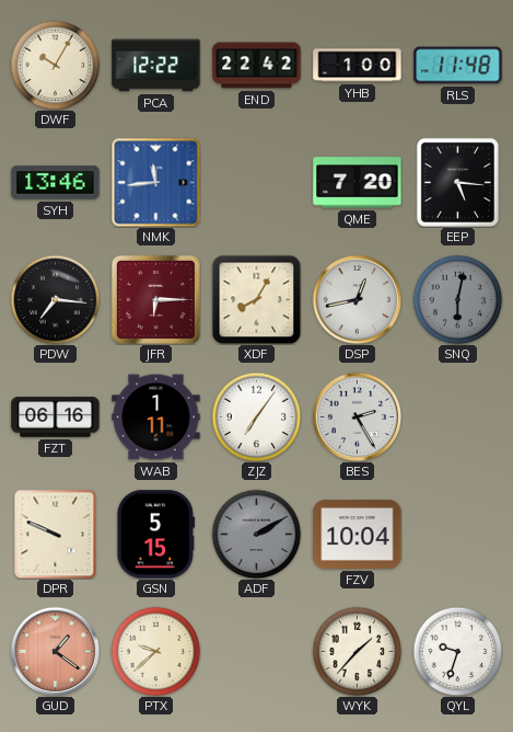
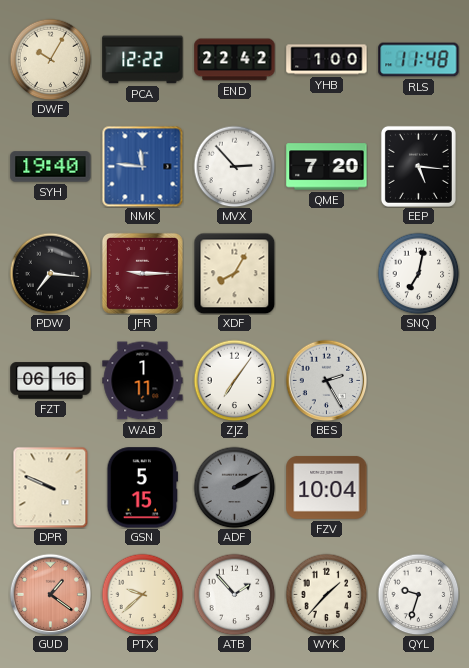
SYH: 13:46 -> 19:40 (51, 167)
NMK: 11:44 -> 11:46 (142, 166)
MVX: none -> 2:53 (234, 166)
JFR: 6:15 -> 9:15 (142, 273)
DSP: 12:43 -> none (357, 299)
SNQ: 6:02 -> 7:02 (418, 273)
SNQ dial: grey -> white (418, 273)
ATB: none -> 1:53 (234, 594)
